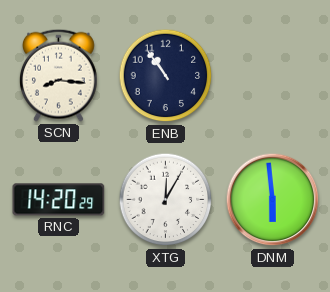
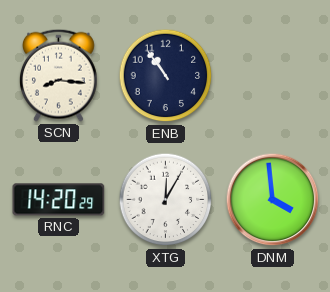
DNM: 5:59 -> 3:59 (273, 200)
